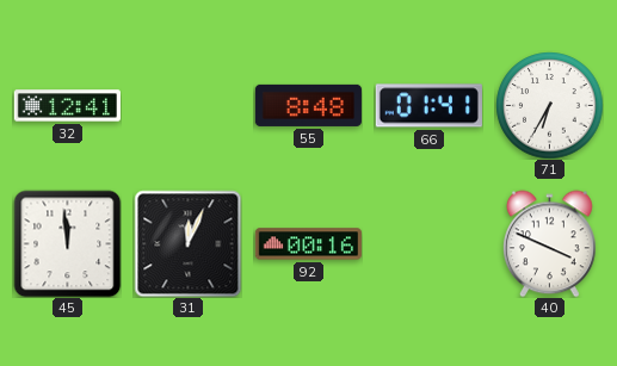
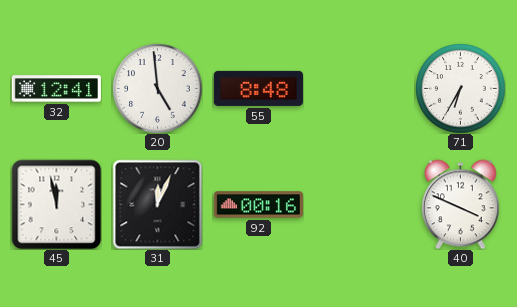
20: none -> 4:59 (157, 88)
66: 01:41 -> none (428, 106)
45: 11:59 -> 11:58 (56, 204)
